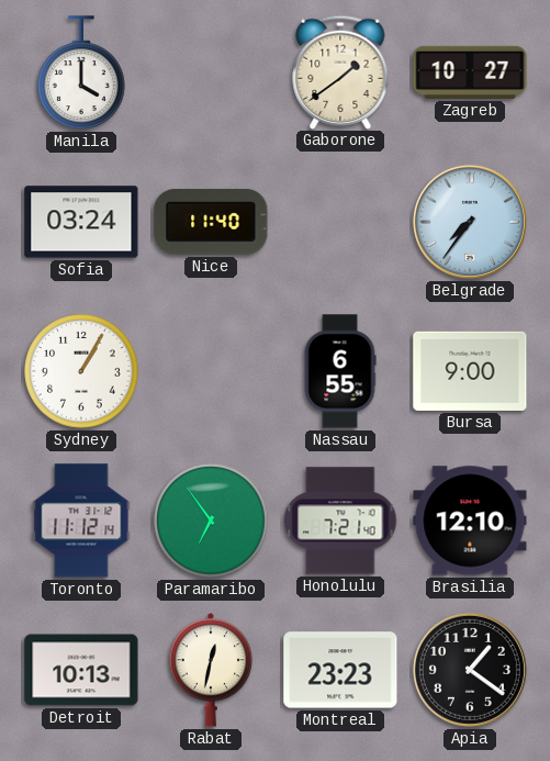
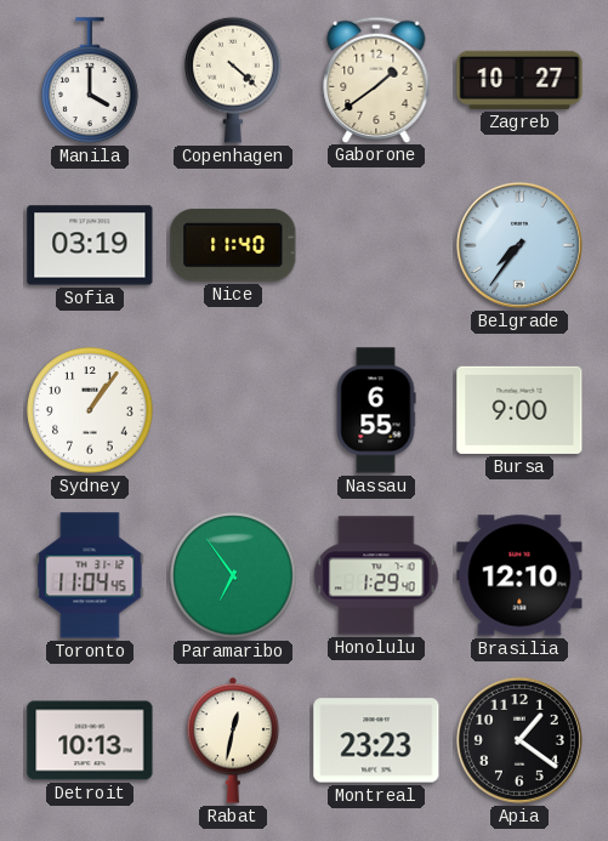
Copenhagen: none -> 4:22 (233, 80)
Sofia: 03:24 -> 03:19 (90, 245)
Sydney: 1:05 -> 1:06 (90, 410)
Toronto: 11:12 -> 11:04 (90, 575)
Honolulu: 7:21 -> 1:29 (376, 575)
